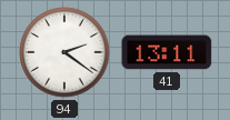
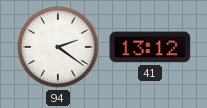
41: 13:11 -> 13:12 (150, 47)
